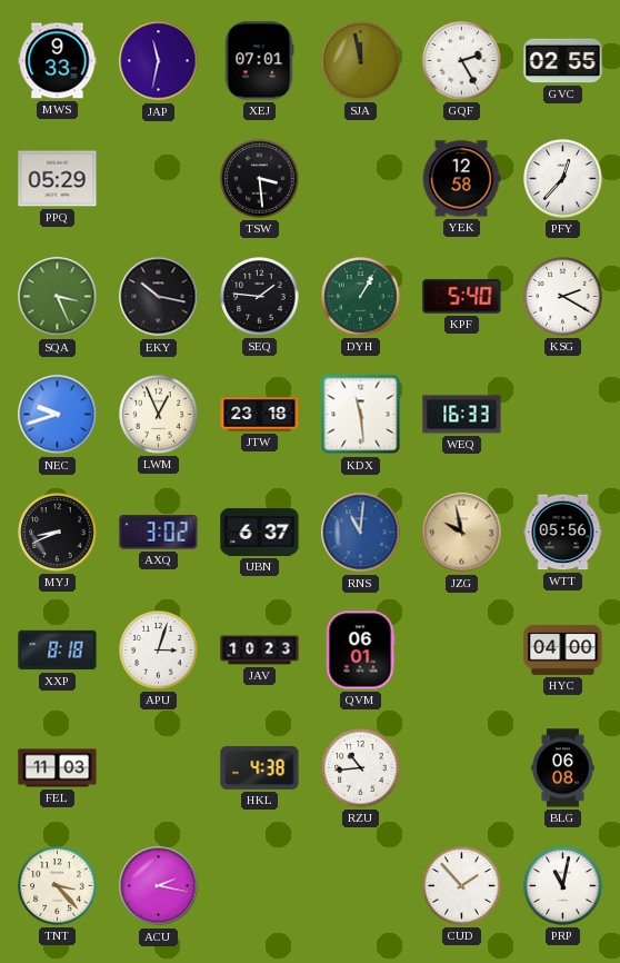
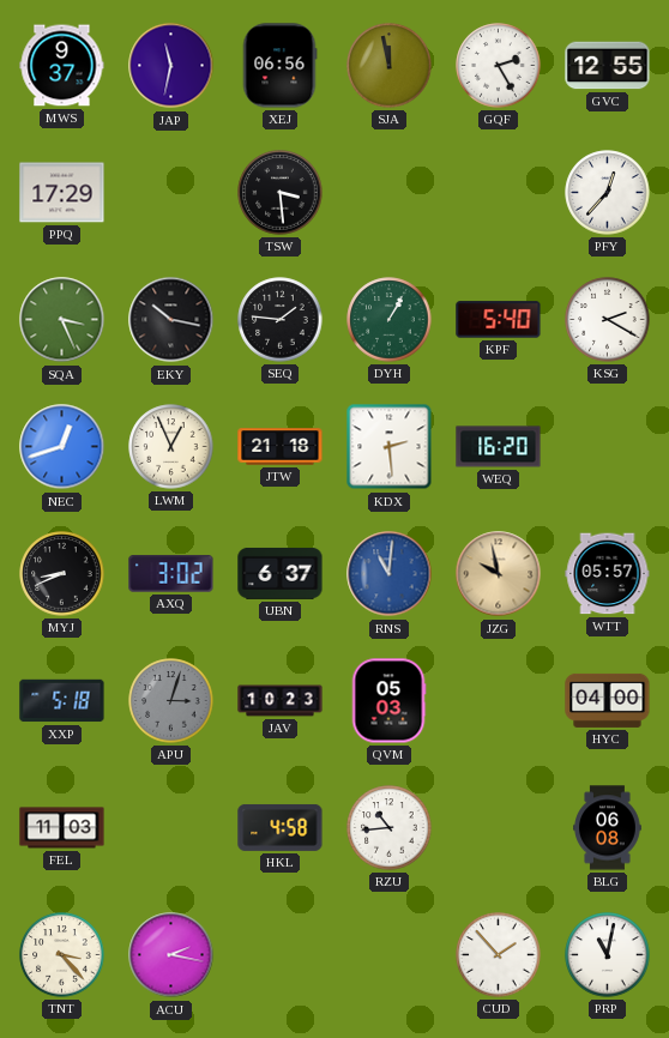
MWS: 9:33 -> 9:37 (62, 66)
XEJ: 07:01 -> 06:56 (279, 66)
GVC: 02:55 -> 12:55 (608, 66)
PPQ: 05:29 -> 17:29 (62, 193)
YEK: 12:58 -> none (461, 179)
NEC: 9:42 -> 12:42 (62, 447)
JTW: 23:18 -> 21:18 (281, 447)
KDX: 11:29 -> 2:29 (390, 447)
WEQ: 16:33 -> 16:20 (499, 447)
WTT: 05:56 -> 05:57 (608, 574)
XXP: 8:18 -> 5:18 (62, 701)
APU dial: white -> grey (171, 701)
QVM: 06:01 -> 05:03 (388, 701)
HKL: 4:38 -> 4:58 (281, 827)
